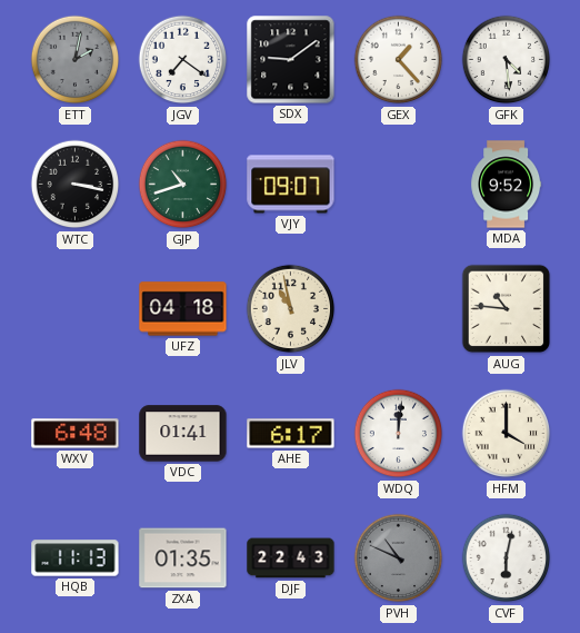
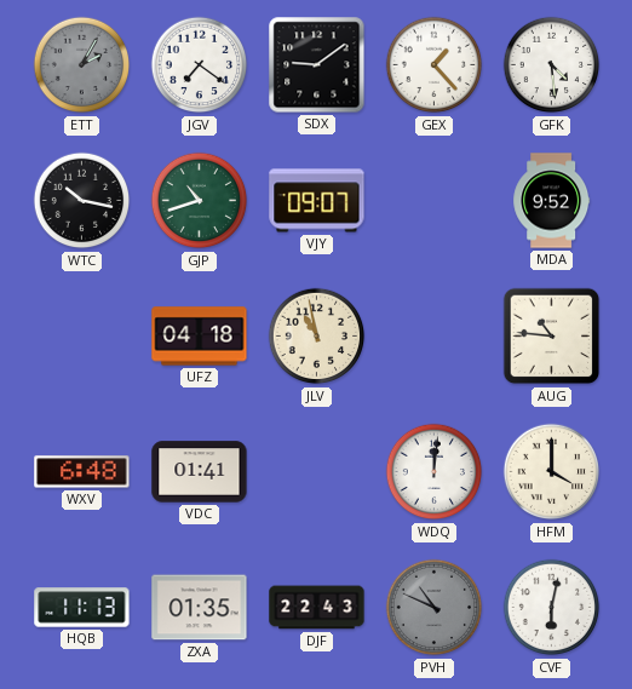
ETT: 2:02 -> 2:05 (82, 65)
WTC: 3:17 -> 10:17 (82, 201)
AHE: 6:17 -> none (291, 434)
